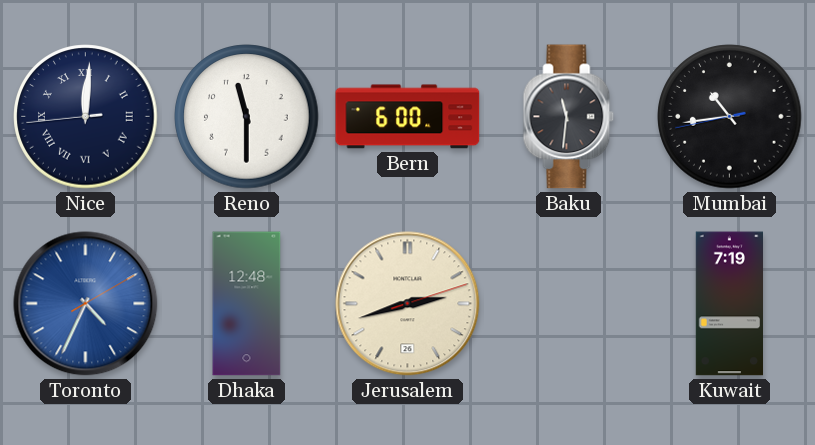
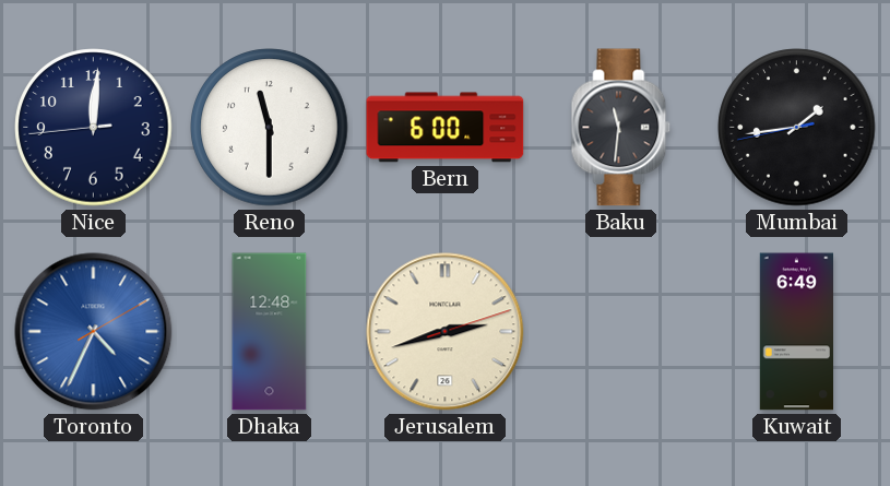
Nice numerals: Roman -> Arabic (94, 128)
Mumbai: 10:43 -> 1:43 (797, 128)
Kuwait: 7:19 -> 6:49 (796, 332)
